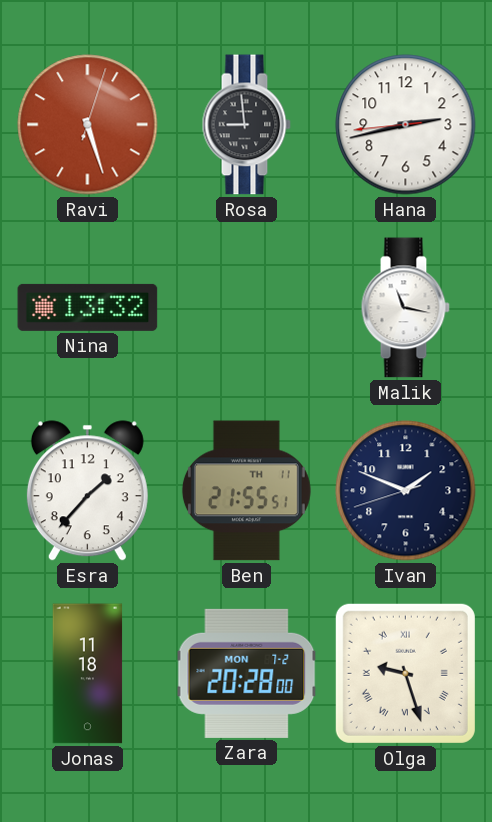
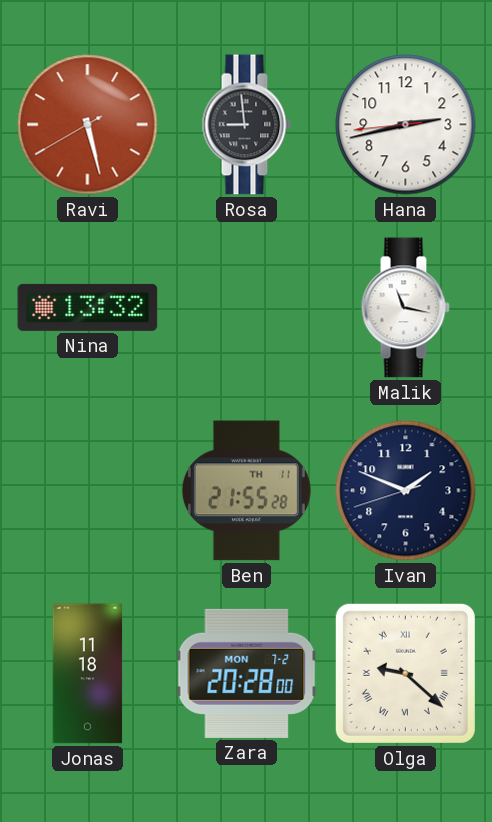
Ravi: 5:27:03 -> 5:27:40 (88, 125)
Esra: 1:37 -> none (87, 491)
Ben: 21:55:51 -> 21:55:28 (246, 491)
Olga: 9:27 -> 9:22 (405, 673)
